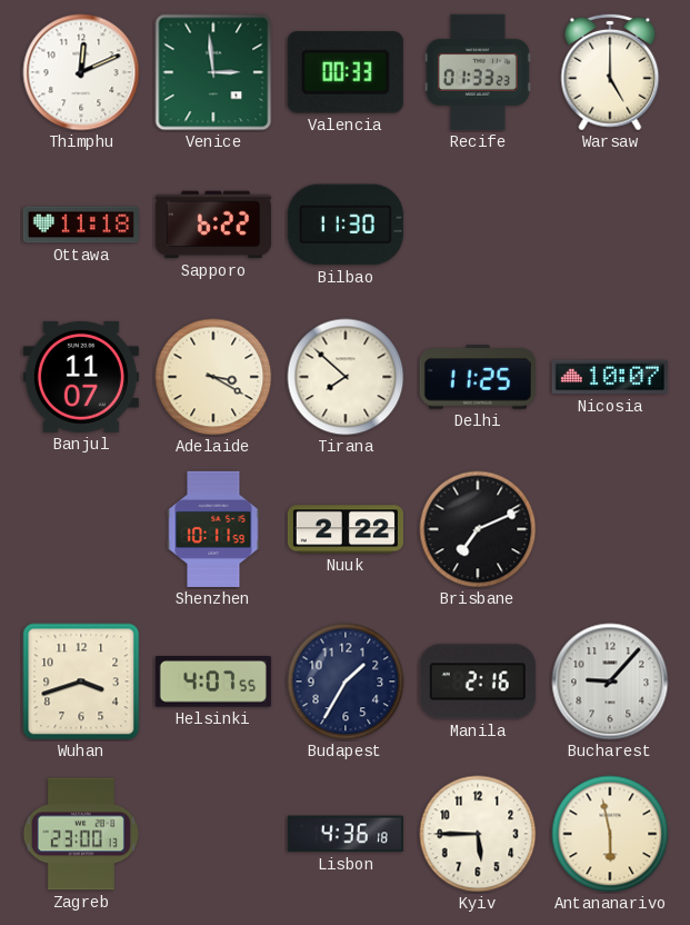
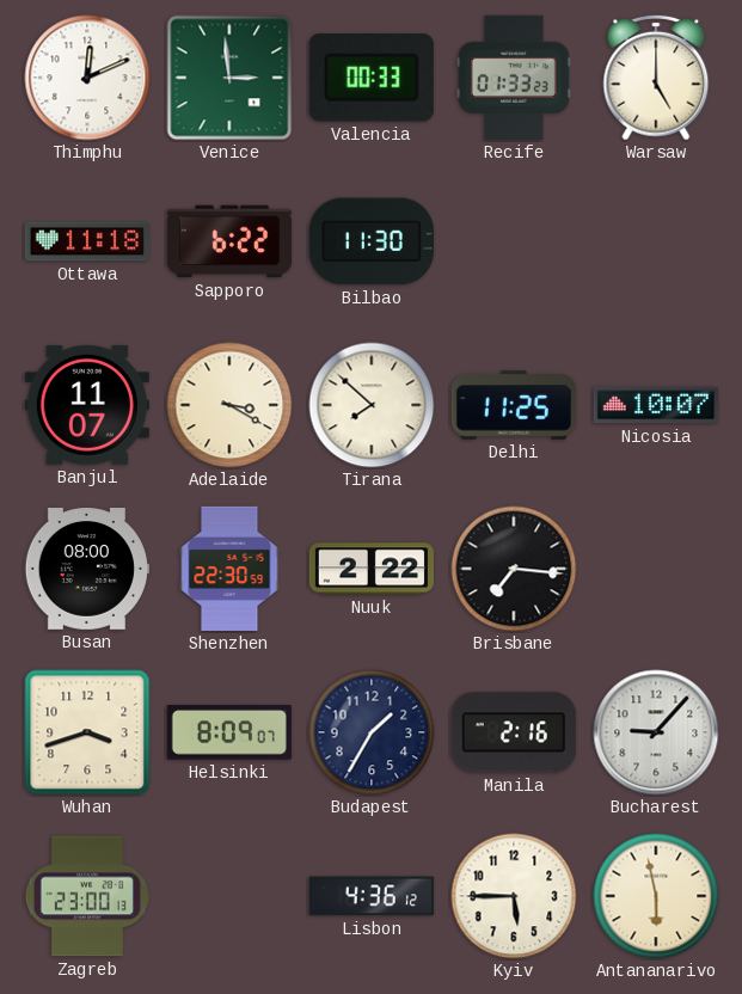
Busan: none -> 08:00 (87, 570)
Shenzhen: 10:11 -> 22:30 (229, 569)
Brisbane: 7:11 -> 7:16 (514, 569)
Helsinki: 4:07 -> 8:09 (229, 732)
Lisbon: 4:36:18 -> 4:36:12 (372, 896)
